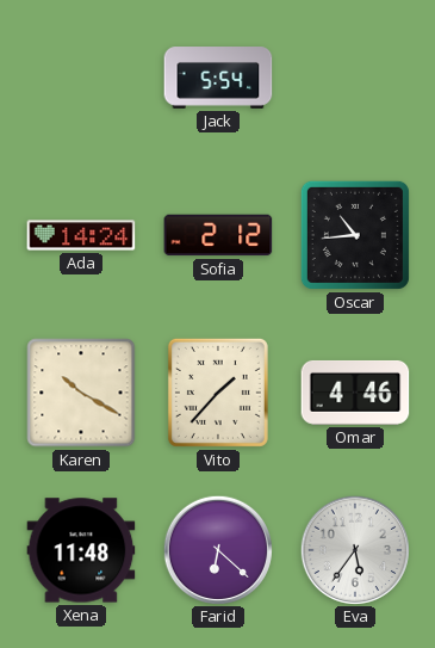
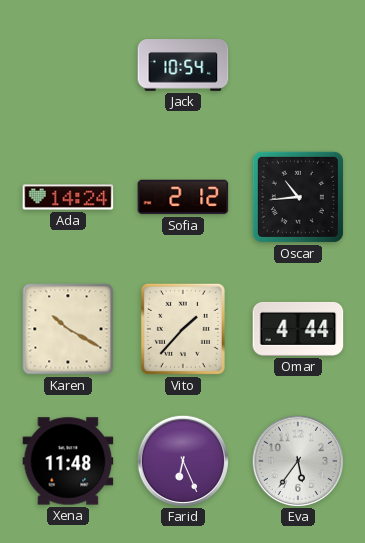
Jack: 5:54 -> 10:54 (183, 65)
Omar: 4:46 -> 4:44 (298, 329)
Farid: 6:22 -> 6:26 (182, 460)
